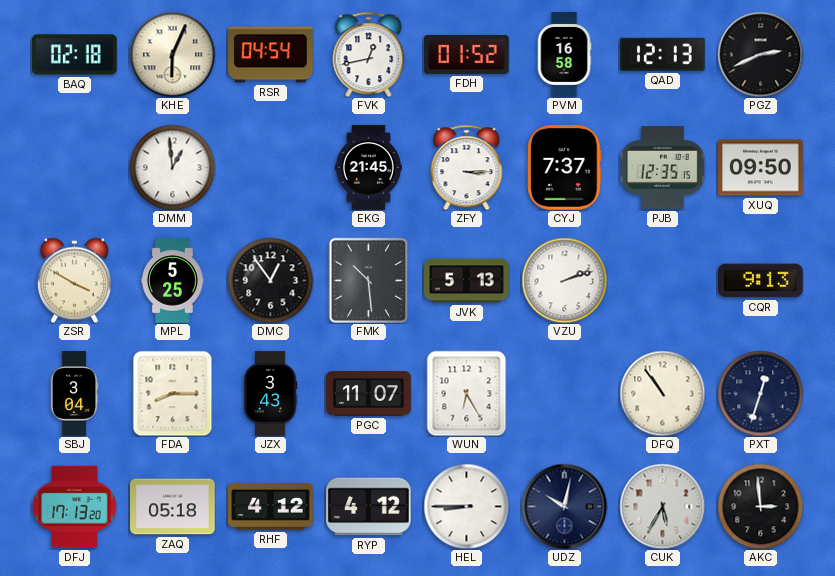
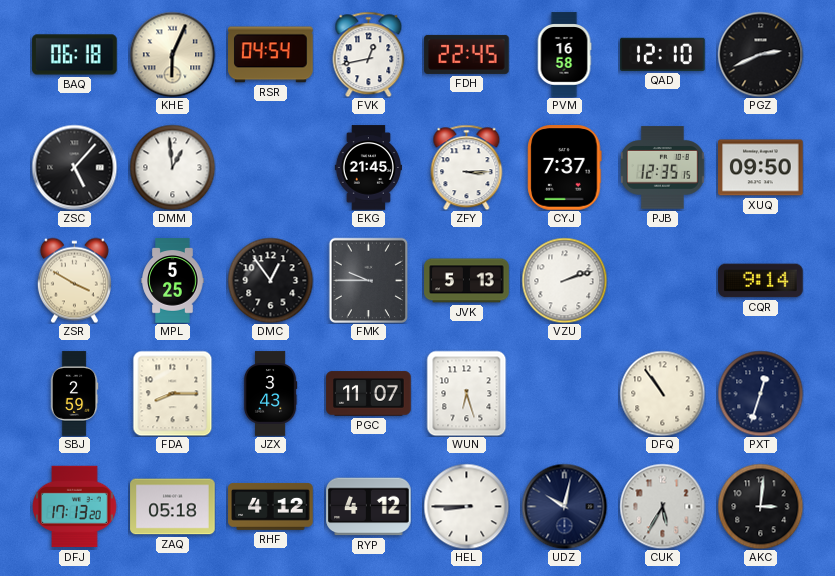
BAQ: 02:18 -> 06:18 (75, 55)
FDH: 01:52 -> 22:45 (467, 54)
QAD: 12:13 -> 12:10 (663, 54)
ZSC: none -> 5:07 (74, 167)
FMK: 10:29 -> 9:45 (369, 280)
CQR: 9:13 -> 9:14 (761, 281)
SBJ: 3:04 -> 2:59 (74, 394)
WUN: 6:25 -> 6:27 (467, 393)
AKC: 2:59 -> 3:01 (760, 506)
